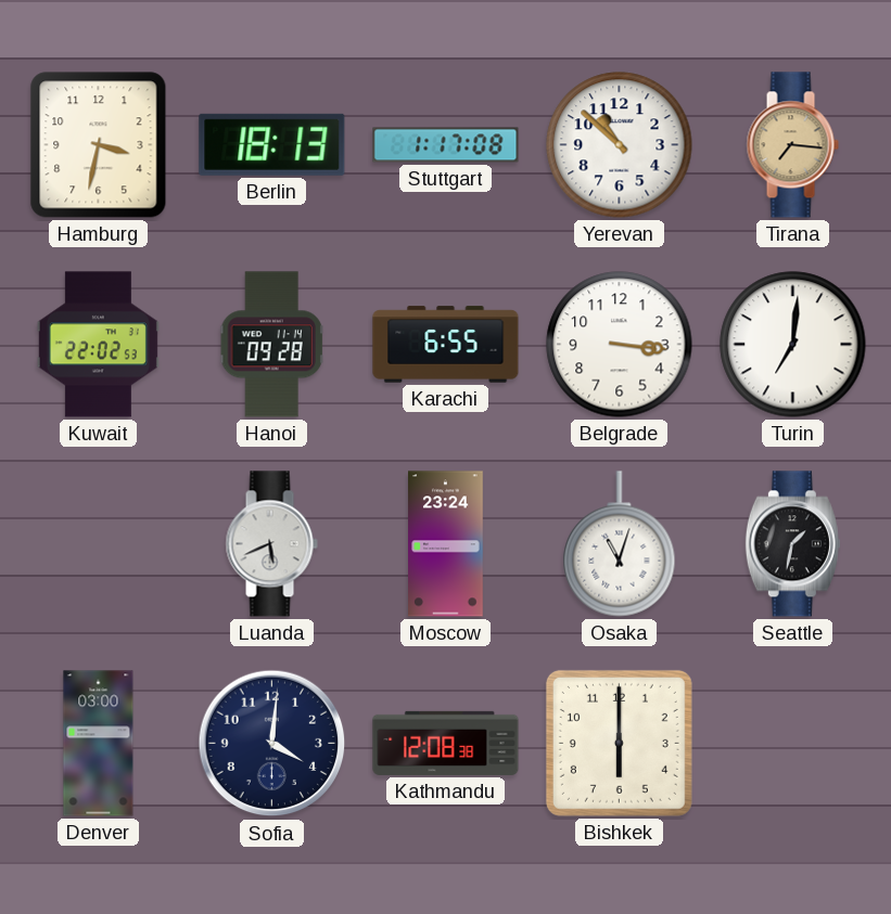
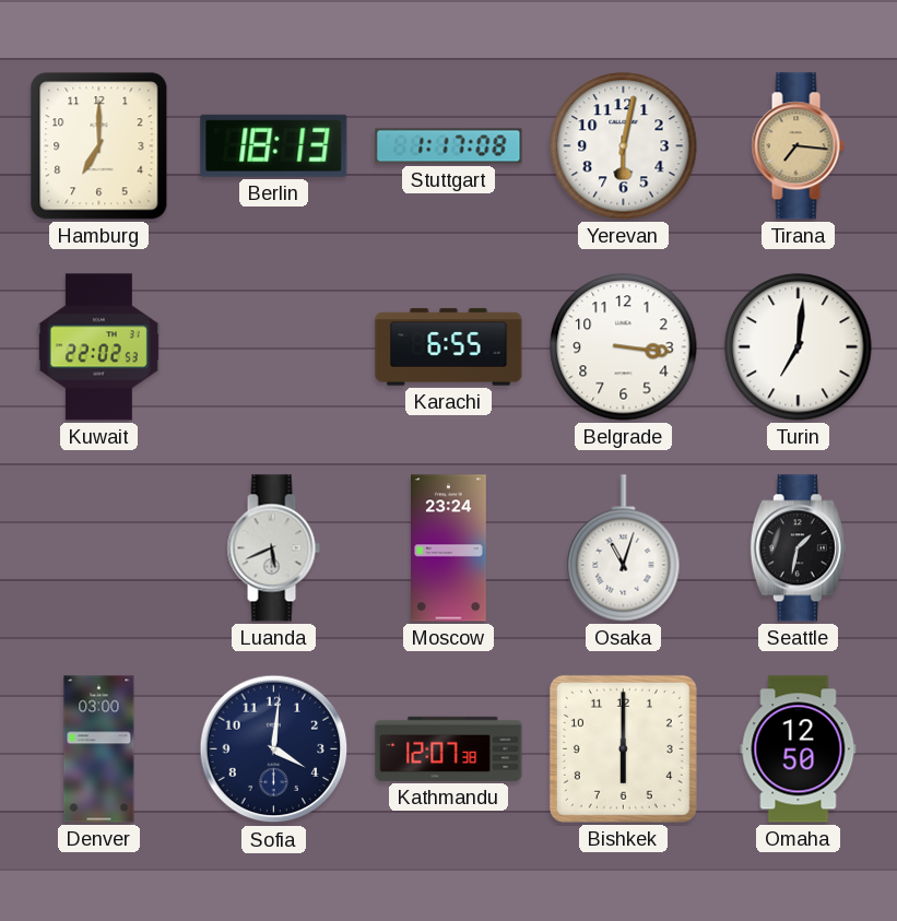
Hamburg: 3:32 -> 7:00 (99, 146)
Yerevan: 10:52 -> 6:02 (624, 146)
Hanoi: 09:28 -> none (272, 345)
Kathmandu: 12:08 -> 12:07 (449, 748)
Omaha: none -> 12:50 (799, 749)
